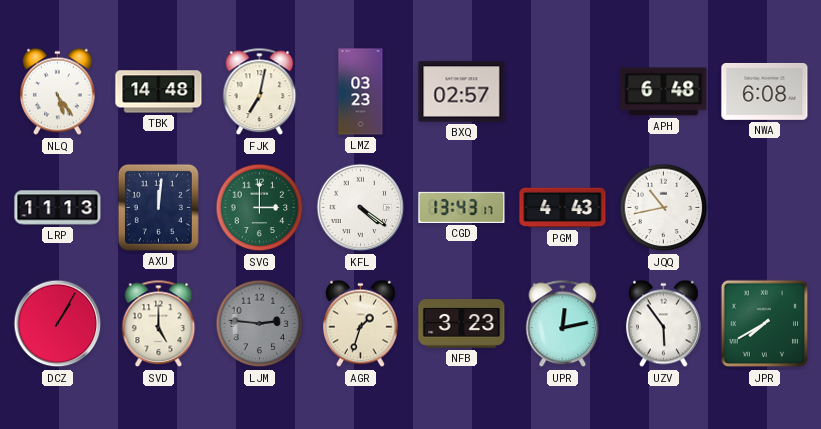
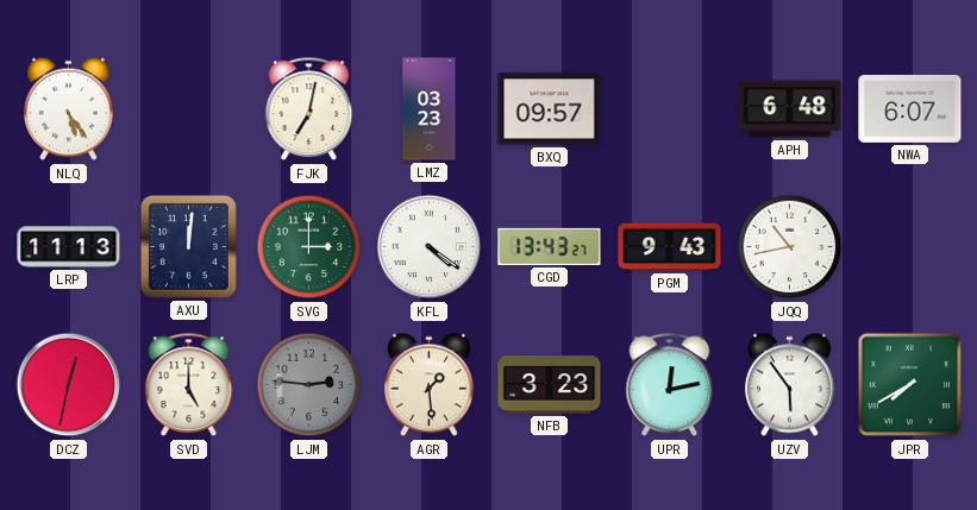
TBK: 14:48 -> none (159, 92)
BXQ: 02:57 -> 09:57 (550, 109)
NWA: 6:08 -> 6:07 (910, 108)
CGD: 13:43:17 -> 13:43:27 (550, 246)
PGM: 4:43 -> 9:43 (670, 247)
DCZ: 1:05 -> 12:32 (69, 385)
AGR: 1:33 -> 1:29 (428, 385)
